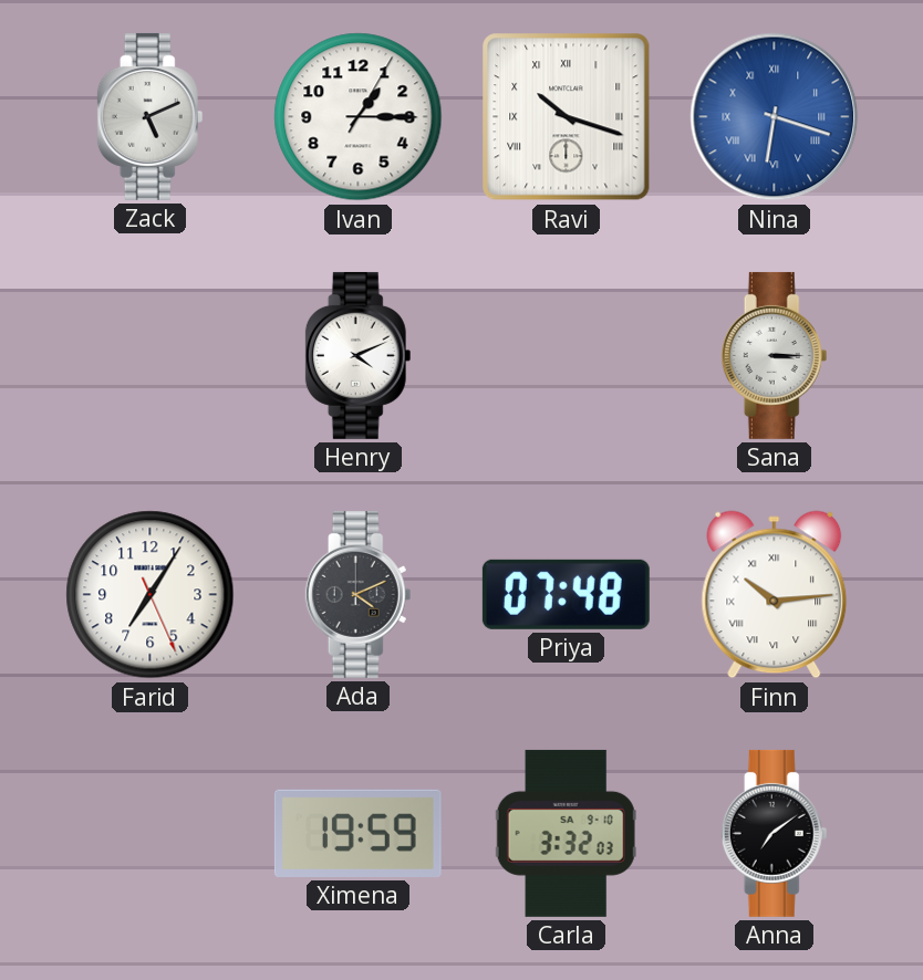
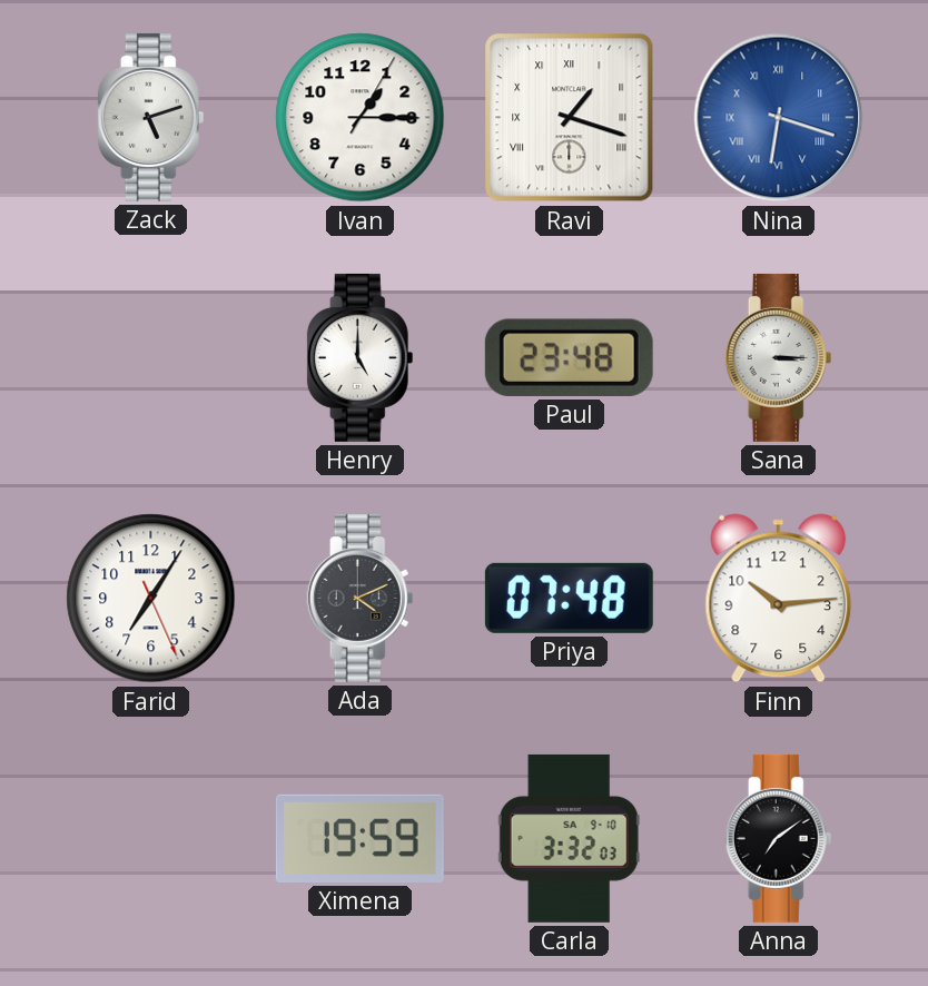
Zack: 5:11 -> 5:12 (151, 117)
Ravi: 10:18 -> 1:18 (570, 118)
Henry: 4:11 -> 5:00 (361, 357)
Paul: none -> 23:48 (569, 357)
Finn numerals: Roman -> Arabic (779, 599)
